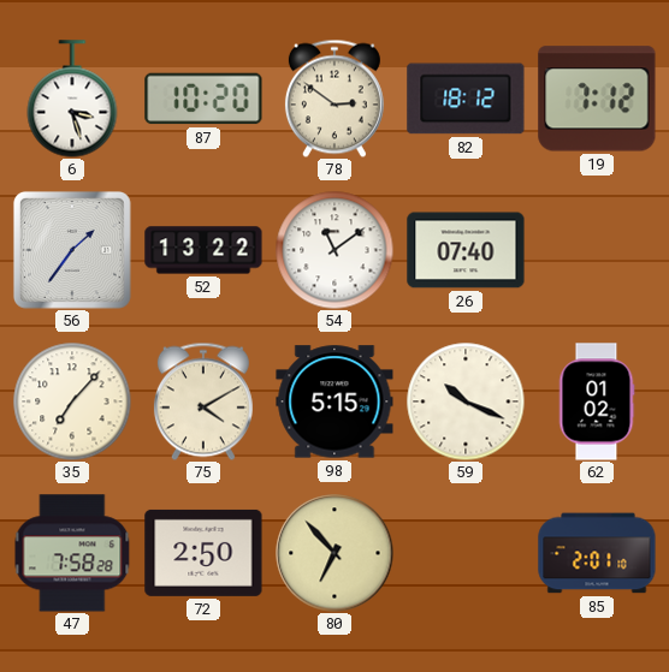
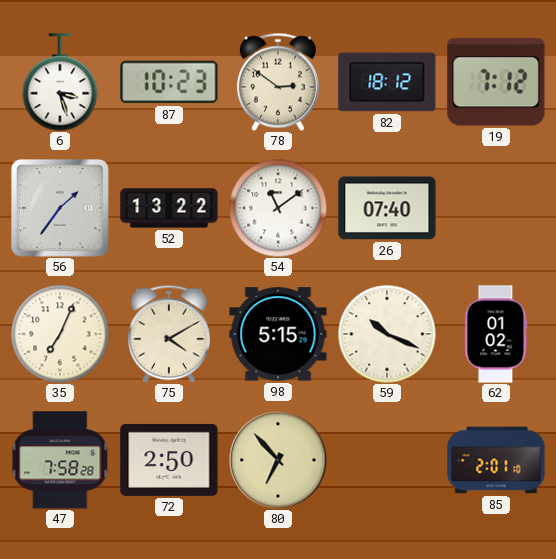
87: 10:20 -> 10:23 (169, 82)
35: 7:07 -> 7:04 (60, 334)
